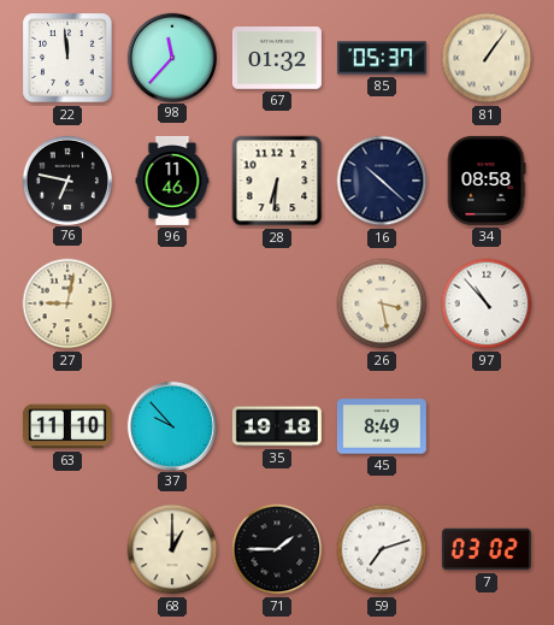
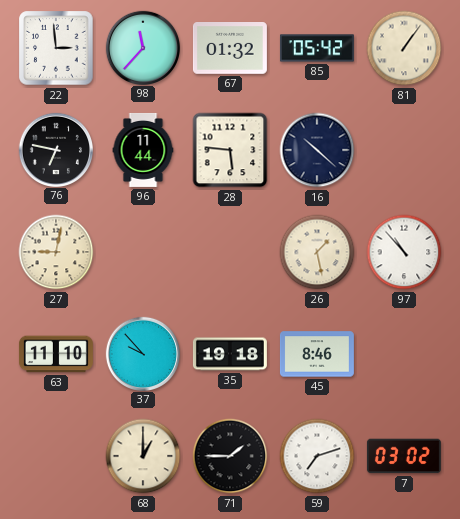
22: 11:59 -> 2:59 (56, 48)
85: 05:37 -> 05:42 (317, 48)
96: 11:46 -> 11:44 (143, 150)
28: 6:31 -> 5:46 (230, 150)
34: 08:58 -> none (487, 181)
26: 3:28 -> 1:28 (317, 252)
45: 8:49 -> 8:46 (317, 354)
